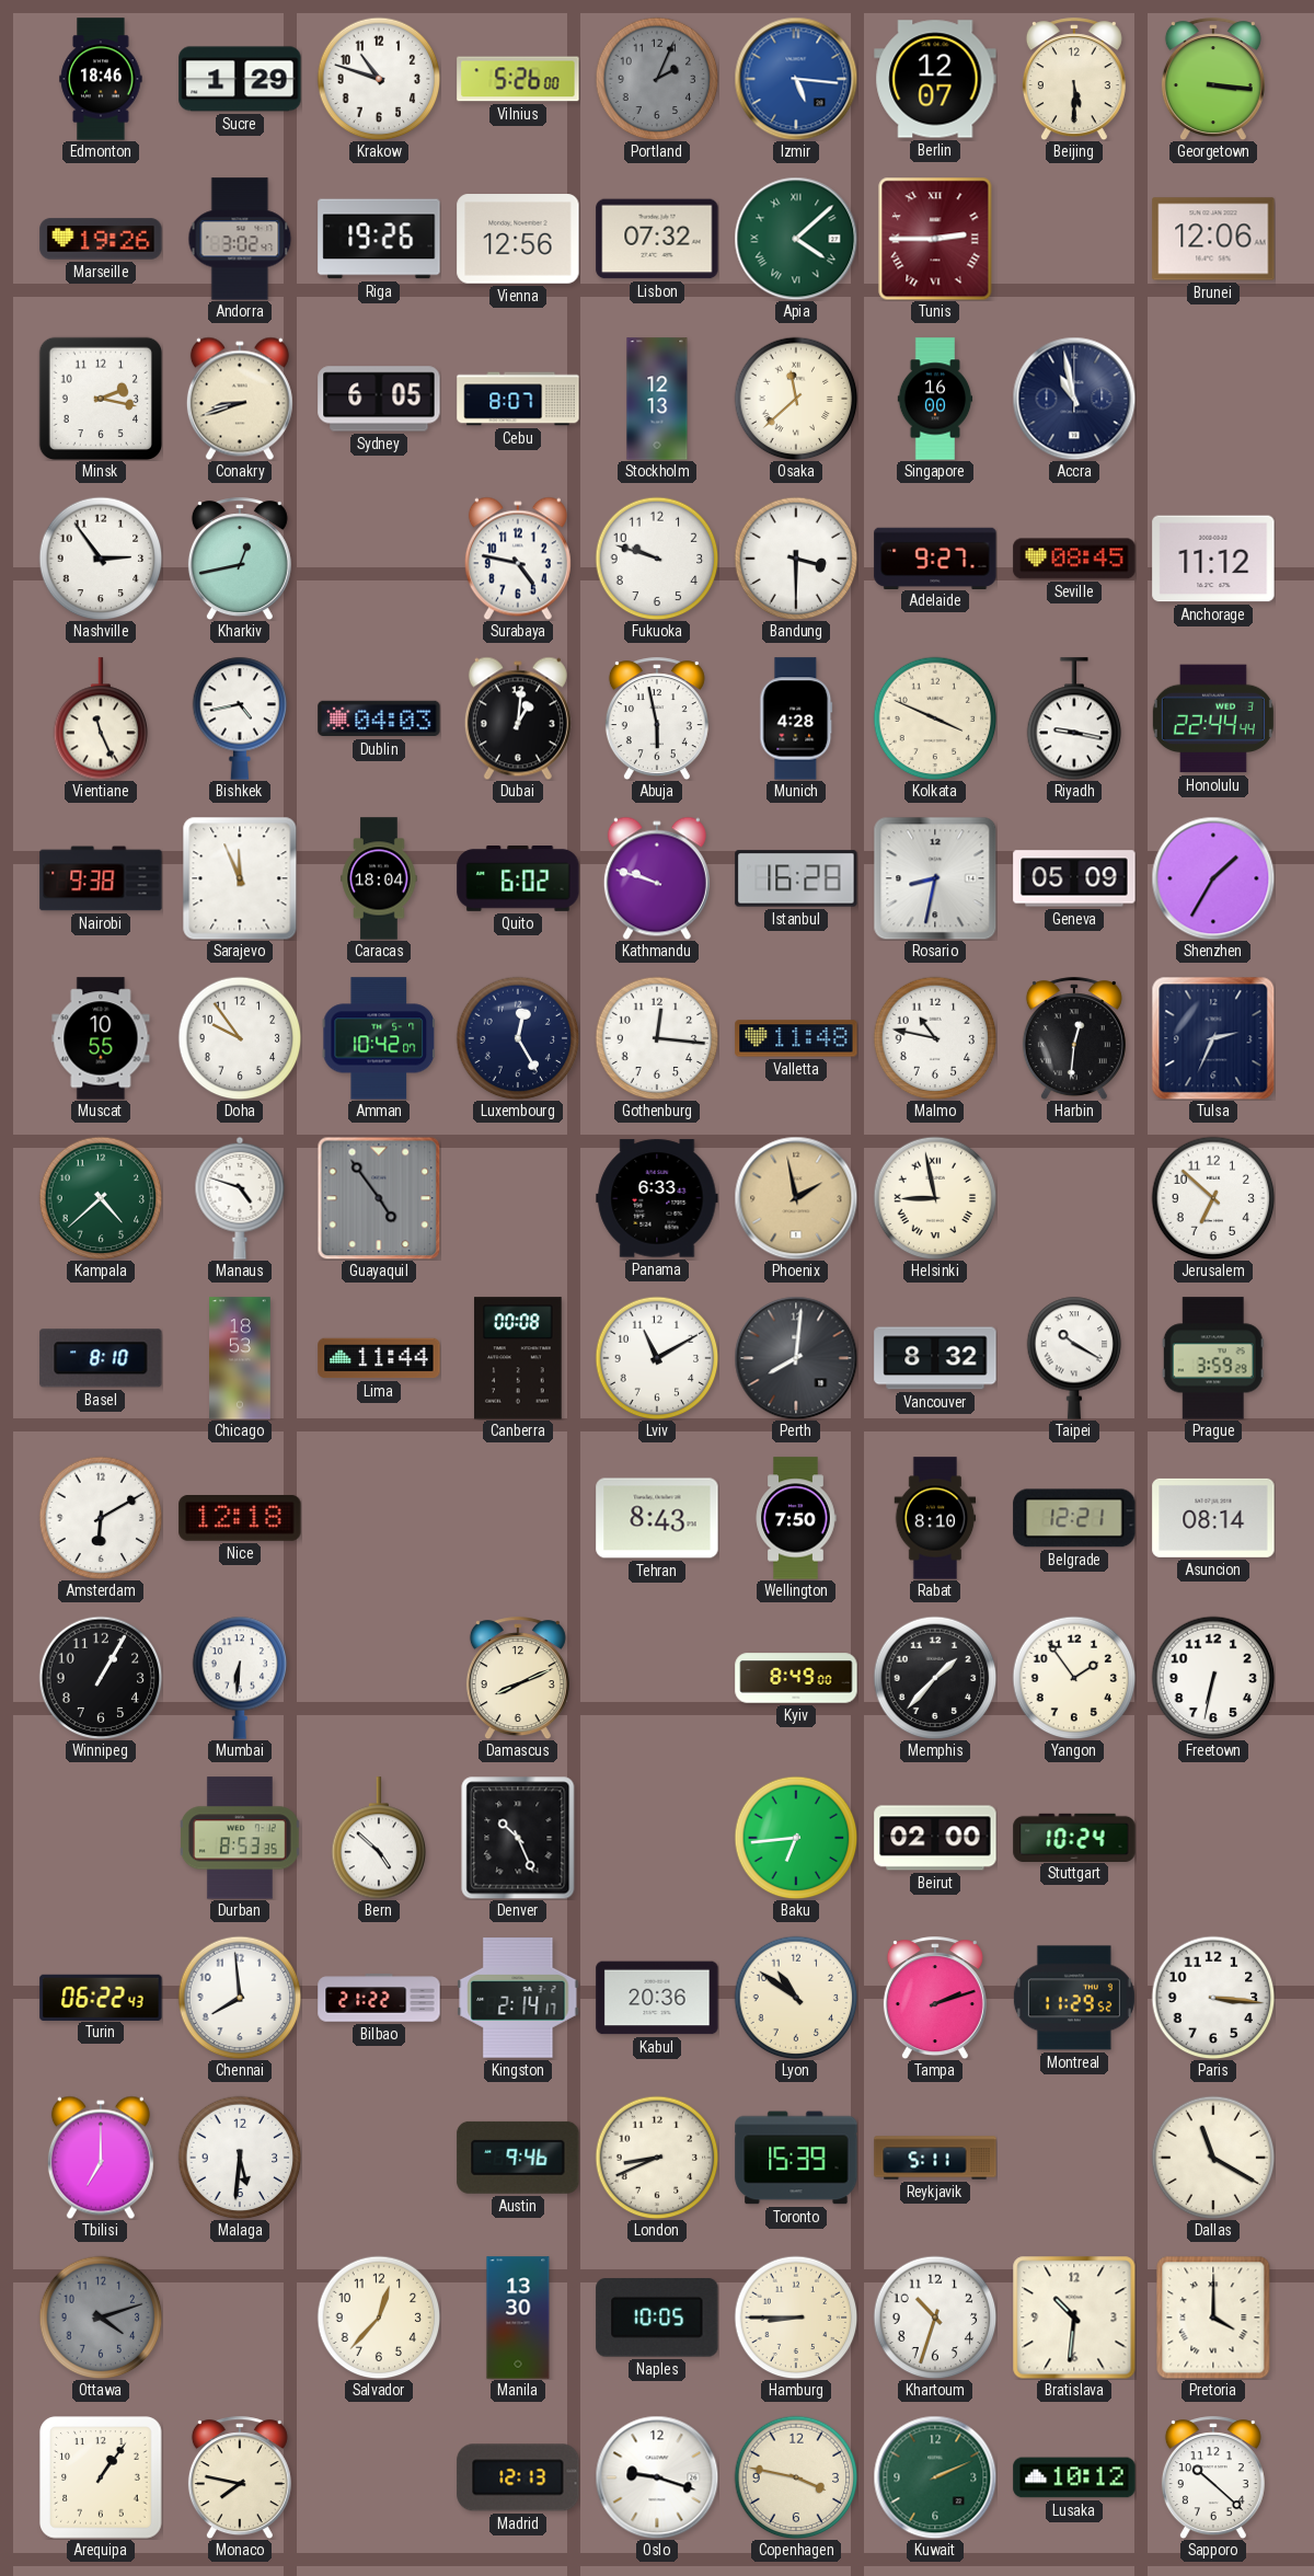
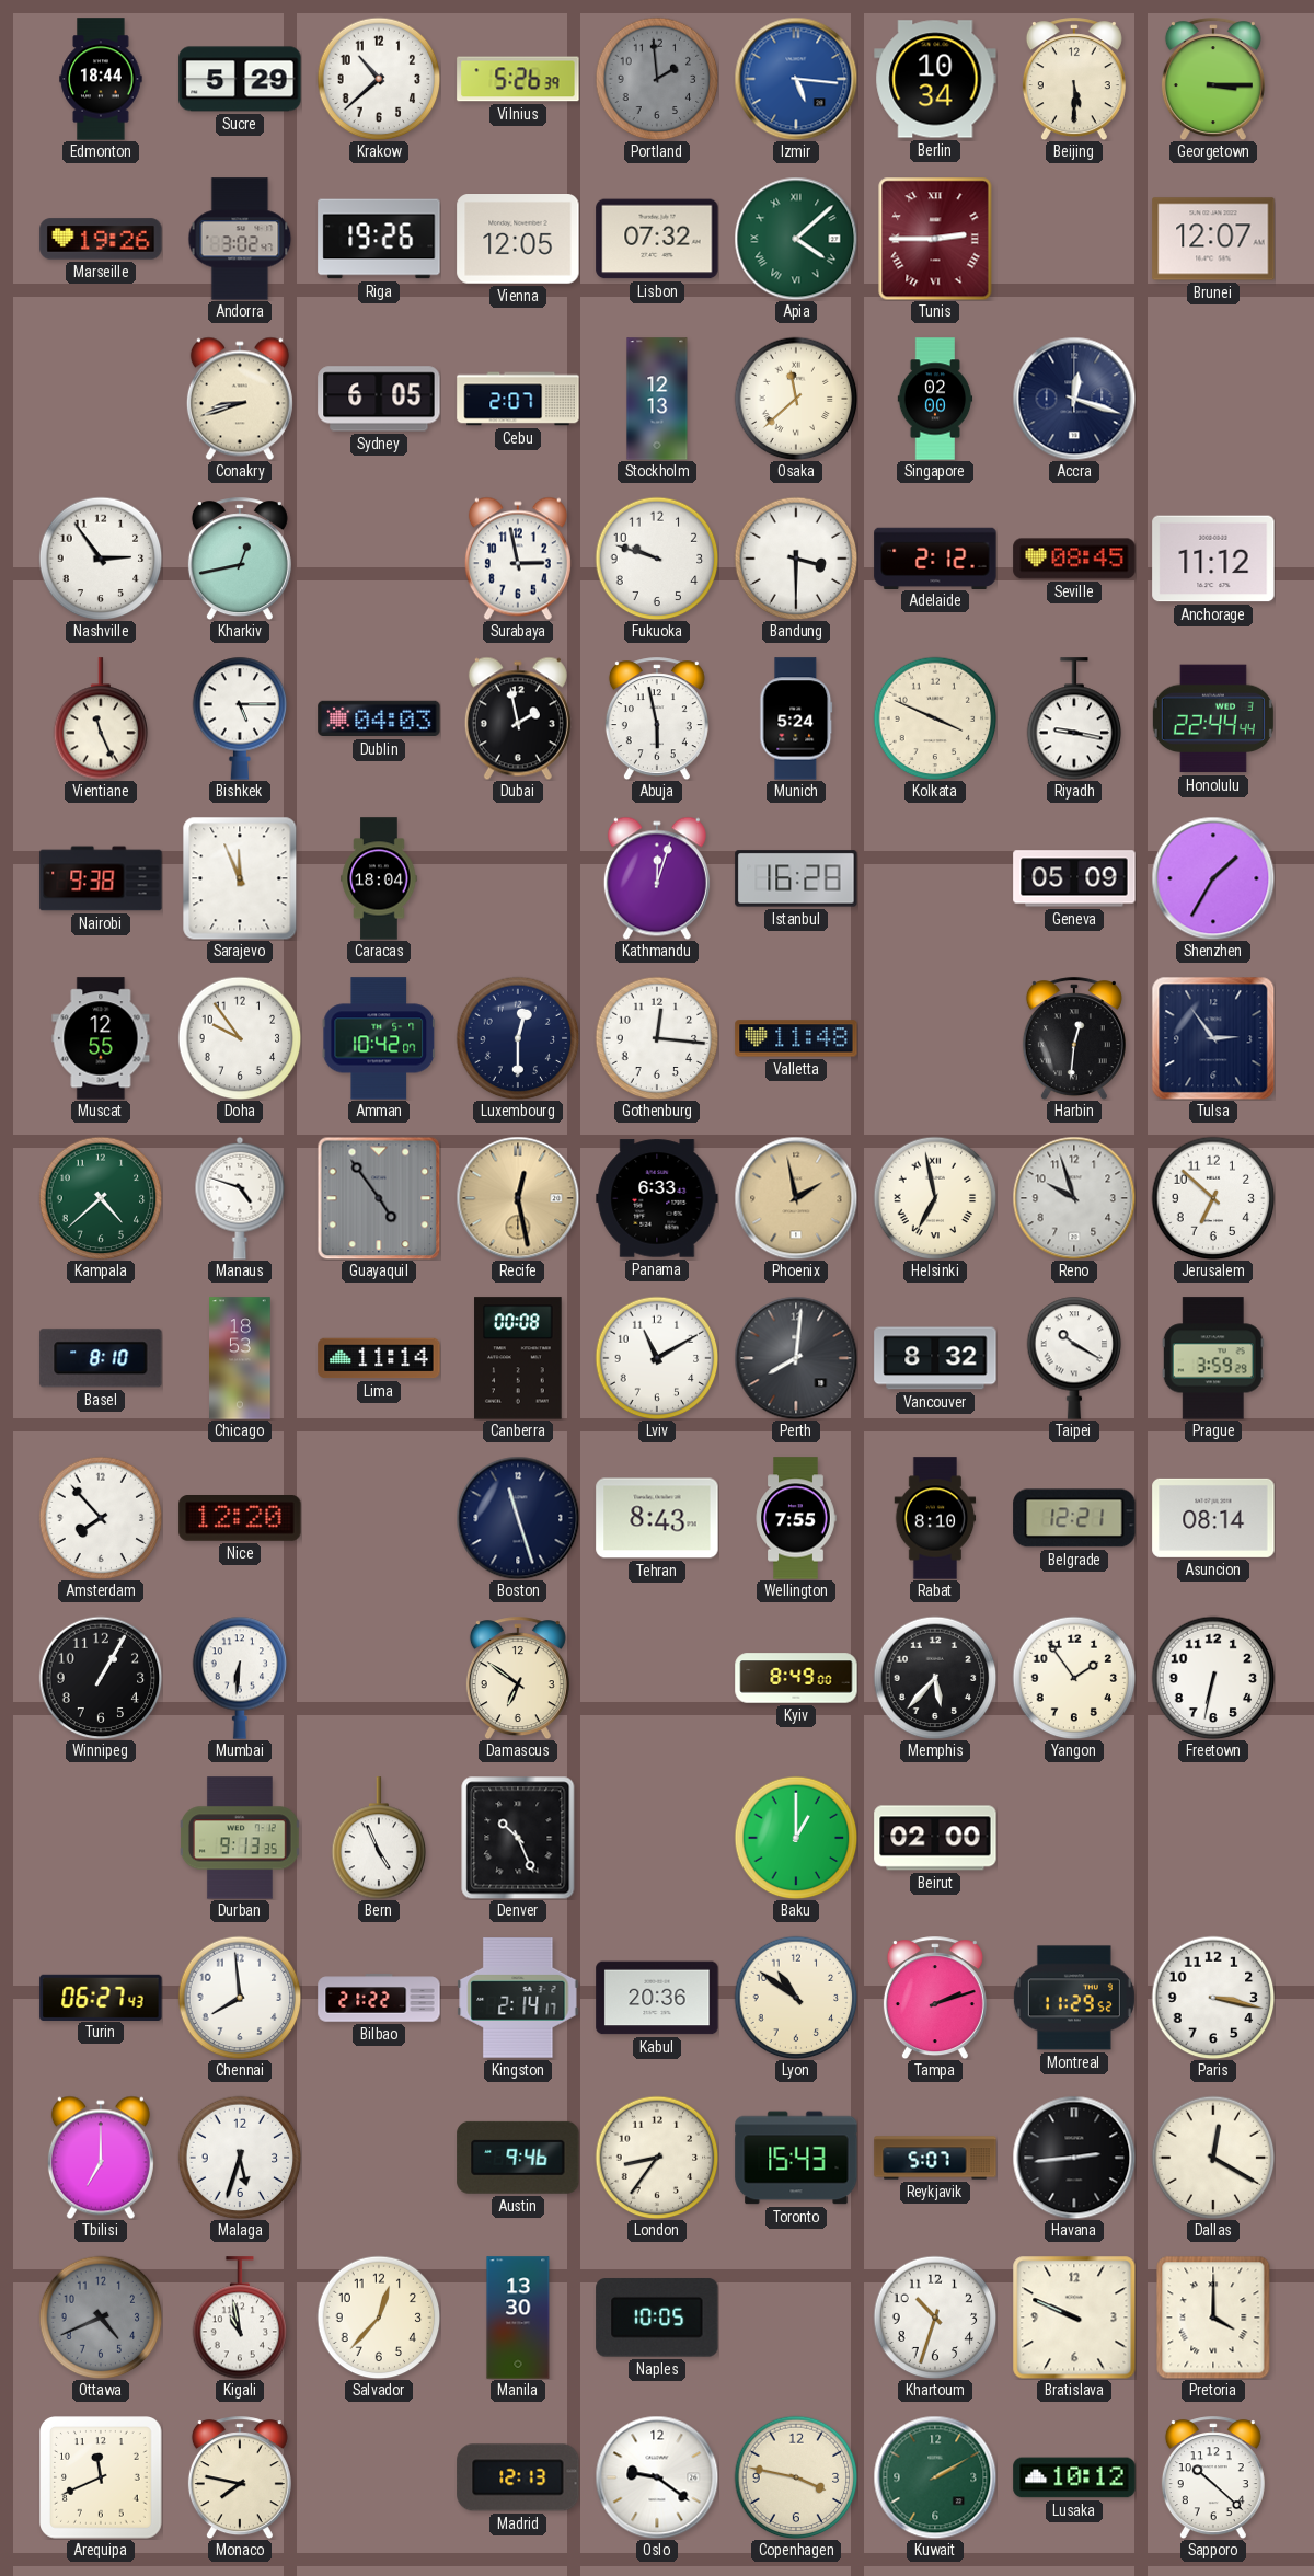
Edmonton: 18:46 -> 18:44 (101, 79)
Sucre: 1:29 -> 5:29 (240, 79)
Krakow: 10:48 -> 10:38 (379, 79)
Vilnius: 5:26:00 -> 5:26:39 (518, 79)
Portland: 2:04 -> 1:59 (657, 79)
Berlin: 12:07 -> 10:34 (935, 79)
Georgetown: 3:16 -> 3:15 (1213, 79)
Vienna: 12:56 -> 12:05 (518, 239)
Brunei: 12:06 -> 12:07 (1213, 239)
Minsk: 2:17 -> none (100, 398)
Cebu: 8:07 -> 2:07 (518, 399)
Singapore: 16:00 -> 02:00 (935, 399)
Accra: 10:58 -> 12:18 (1074, 399)
Surabaya: 4:47 -> 2:58 (518, 559)
Adelaide: 9:27 -> 2:12 (935, 557)
Bishkek: 4:43 -> 5:15 (240, 718)
Dubai: 1:01 -> 1:58 (518, 718)
Munich: 4:28 -> 5:24 (796, 718)
Quito: 6:02 -> none (518, 879)
Kathmandu: 9:48 -> 12:03 (657, 878)
Rosario: 8:32 -> none (935, 878)
Muscat: 10:55 -> 12:55 (101, 1038)
Luxembourg: 12:25 -> 12:30 (518, 1038)
Malmo: 10:47 -> none (935, 1038)
Tulsa: 2:34 -> 2:54 (1213, 1038)
Recife: none -> 12:28 (518, 1198)
Helsinki: 8:58 -> 6:58 (935, 1198)
Reno: none -> 9:57 (1074, 1198)
Lima: 11:44 -> 11:14 (379, 1358)
Amsterdam: 6:10 -> 7:53 (101, 1518)
Nice: 12:18 -> 12:20 (240, 1519)
Boston: none -> 11:27 (518, 1518)
Wellington: 7:50 -> 7:55 (796, 1518)
Damascus: 8:11 -> 6:51 (518, 1678)
Memphis: 1:37 -> 5:37 (935, 1678)
Durban: 8:53 -> 9:13 (241, 1838)
Bern: 4:52 -> 4:56 (379, 1838)
Baku: 6:44 -> 1:00 (796, 1838)
Stuttgart: 10:24 -> none (1074, 1837)
Turin: 06:22 -> 06:27 (101, 1997)
Paris: 3:16 -> 3:17 (1213, 1998)
Malaga: 5:31 -> 5:33 (240, 2158)
London: 8:41 -> 8:36 (657, 2158)
Toronto: 15:39 -> 15:43 (796, 2158)
Reykjavik: 5:11 -> 5:07 (935, 2158)
Havana: none -> 2:44 (1074, 2158)
Dallas: 11:20 -> 12:20 (1213, 2158)
Ottawa: 4:12 -> 4:41 (101, 2318)
Kigali: none -> 10:58 (240, 2318)
Hamburg: 8:45 -> none (796, 2318)
Bratislava: 10:31 -> 9:49 (1074, 2318)
Arequipa: 1:06 -> 11:41 (102, 2479)
Oslo: 9:18 -> 9:21 (657, 2477)
Kuwait: 2:11 -> 2:10 (935, 2477)
